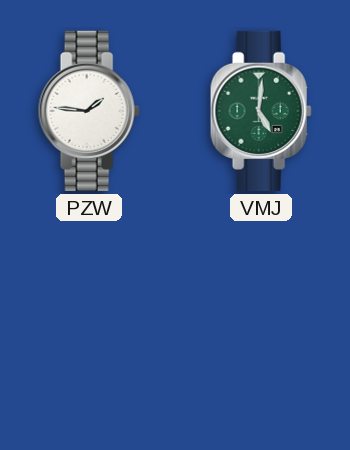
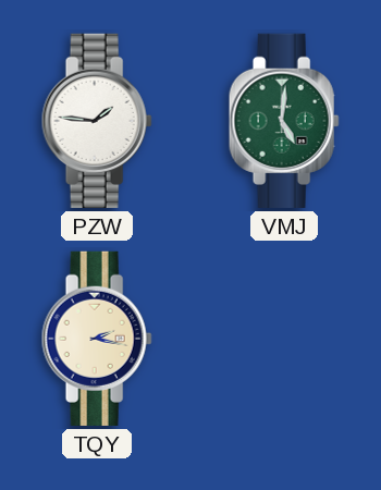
TQY: none -> 2:17 (97, 339)
